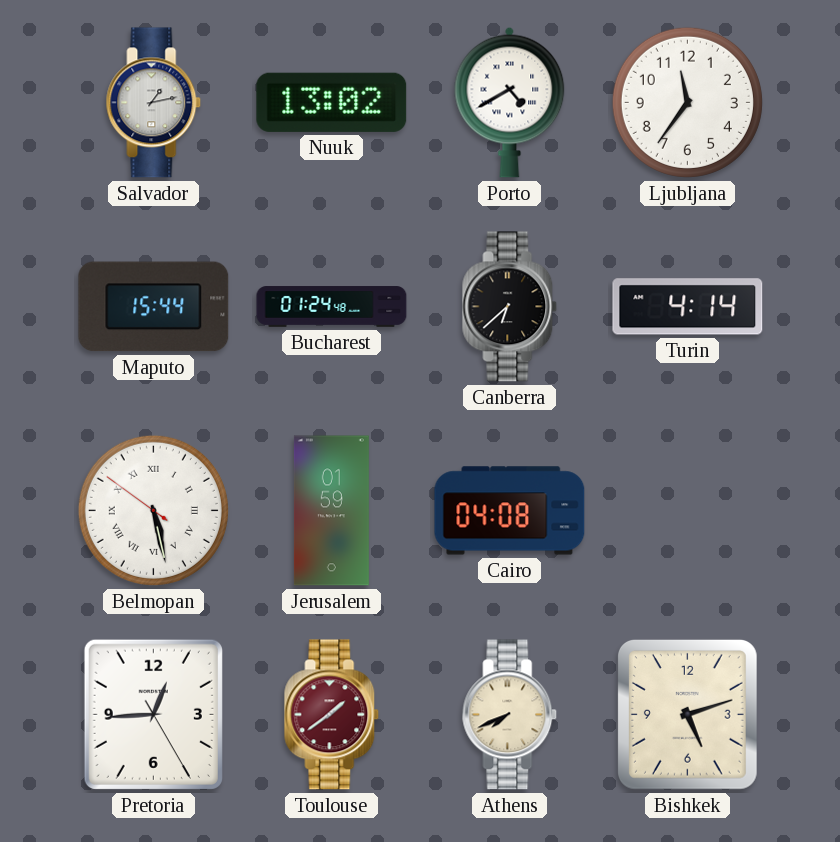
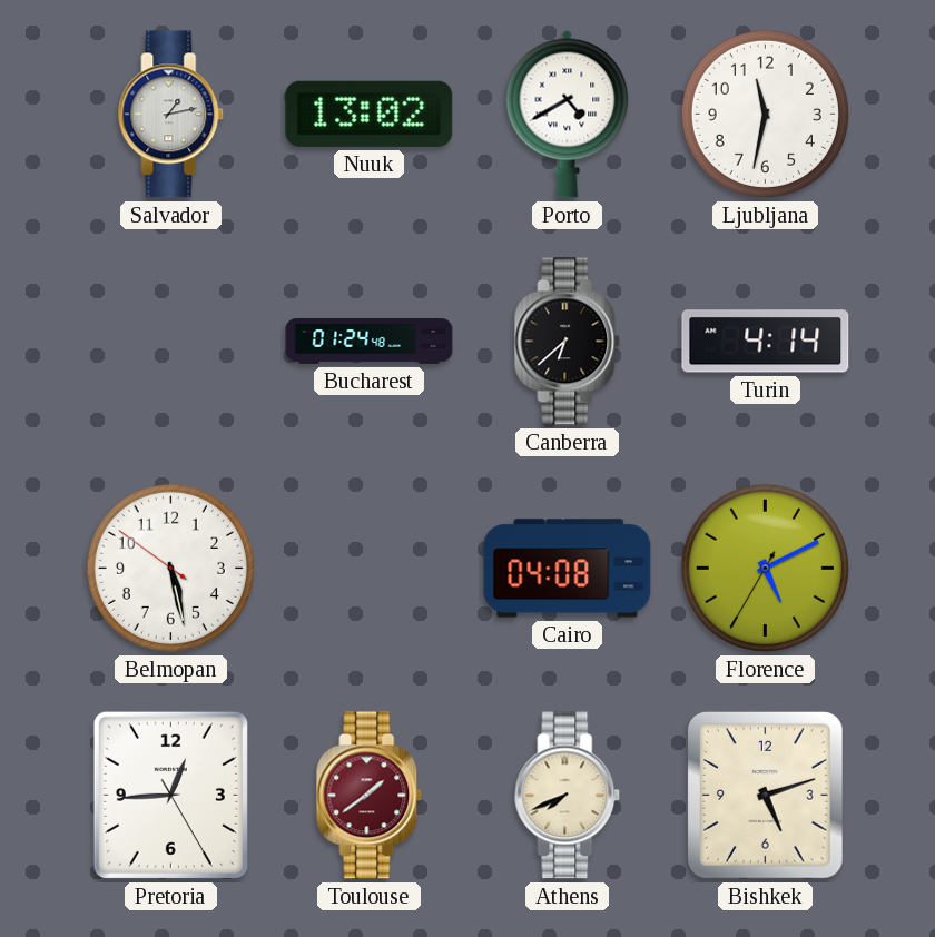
Ljubljana: 11:36 -> 11:32 (765, 114)
Maputo: 15:44 -> none (154, 307)
Belmopan numerals: Roman -> Arabic (170, 568)
Jerusalem: 01:59 -> none (331, 511)
Florence: none -> 5:10 (765, 568)
